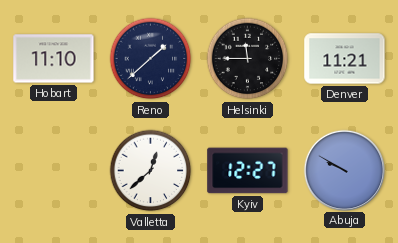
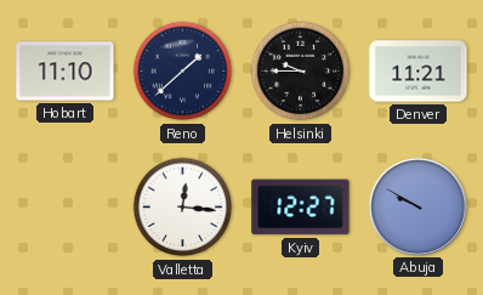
Helsinki: 11:45 -> 9:45 (301, 72)
Valletta: 12:38 -> 12:16 (183, 208)
